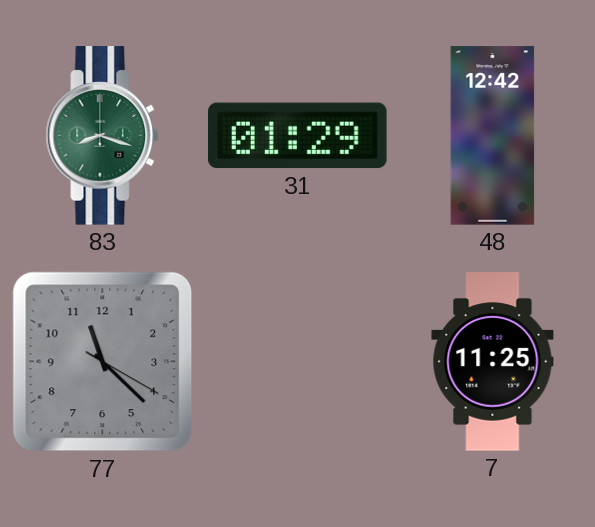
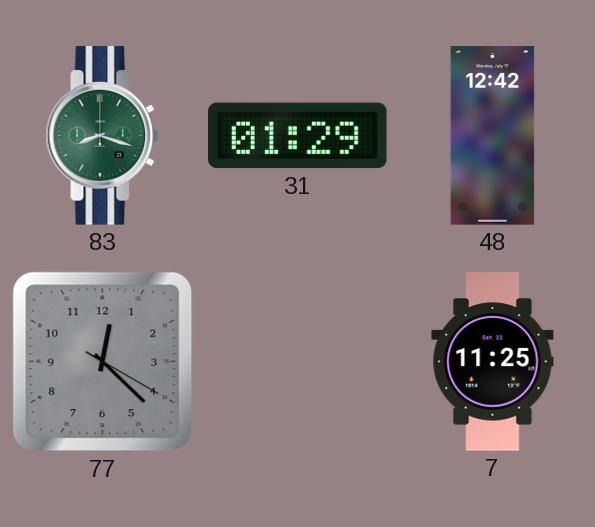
77: 11:22 -> 12:22 (103, 362)
